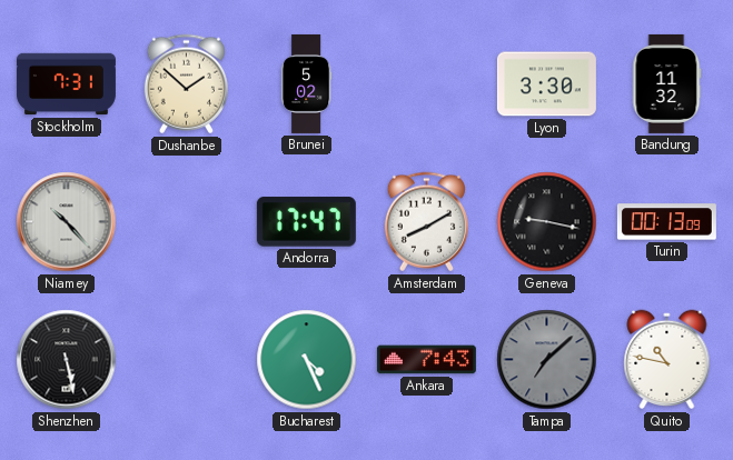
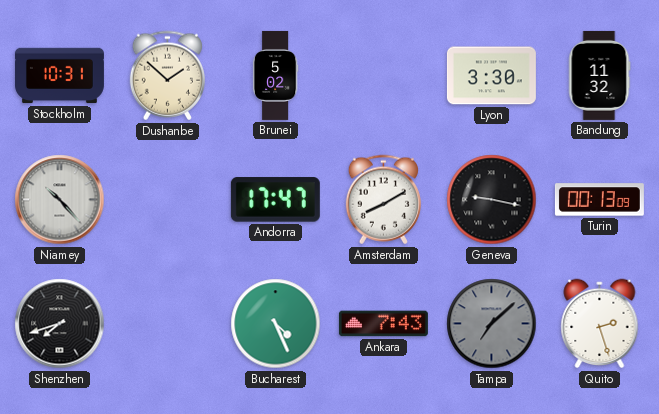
Stockholm: 7:31 -> 10:31 (59, 76)
Shenzhen: 5:28 -> 7:42 (60, 324)
Quito: 10:47 -> 2:27 (600, 324)
